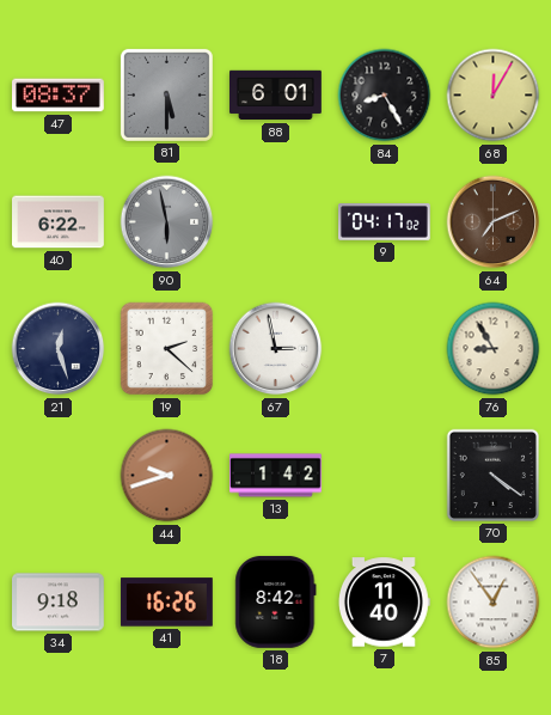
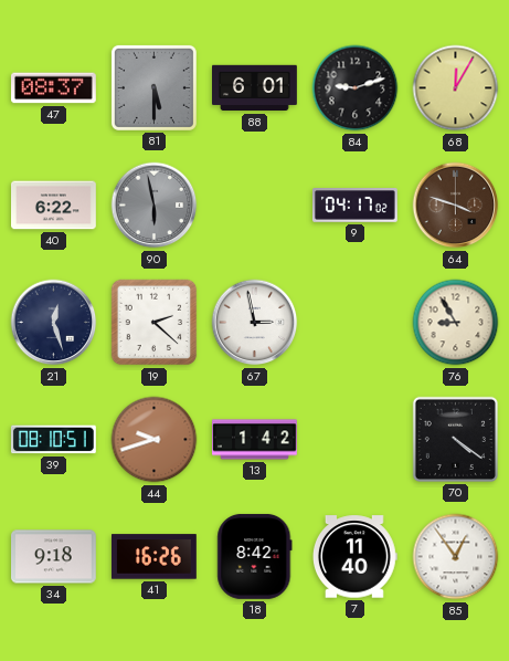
84: 8:25 -> 9:12 (356, 88)
64: 7:11 -> 3:48 (456, 206)
39: none -> 08:10 (53, 440)
